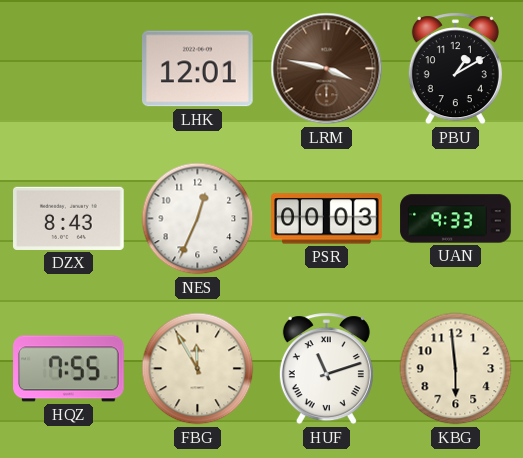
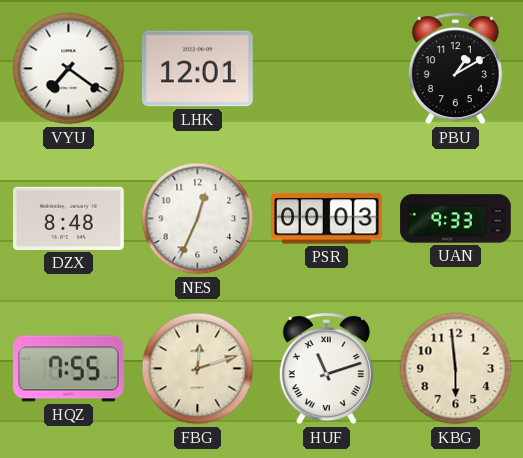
VYU: none -> 7:21 (69, 69)
LRM: 3:47 -> none (327, 69)
DZX: 8:43 -> 8:48 (69, 218)
FBG: 11:55 -> 12:12 (198, 369)
